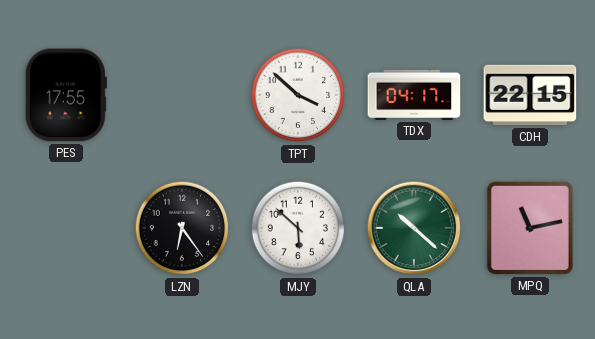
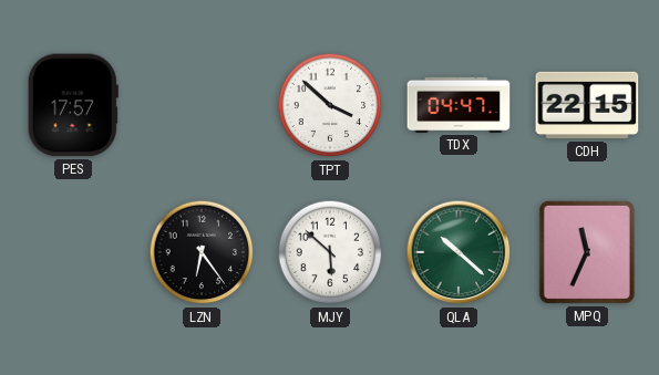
PES: 17:55 -> 17:57 (73, 105)
TDX: 04:17 -> 04:47 (459, 105)
MPQ: 11:13 -> 11:34 (587, 252)
